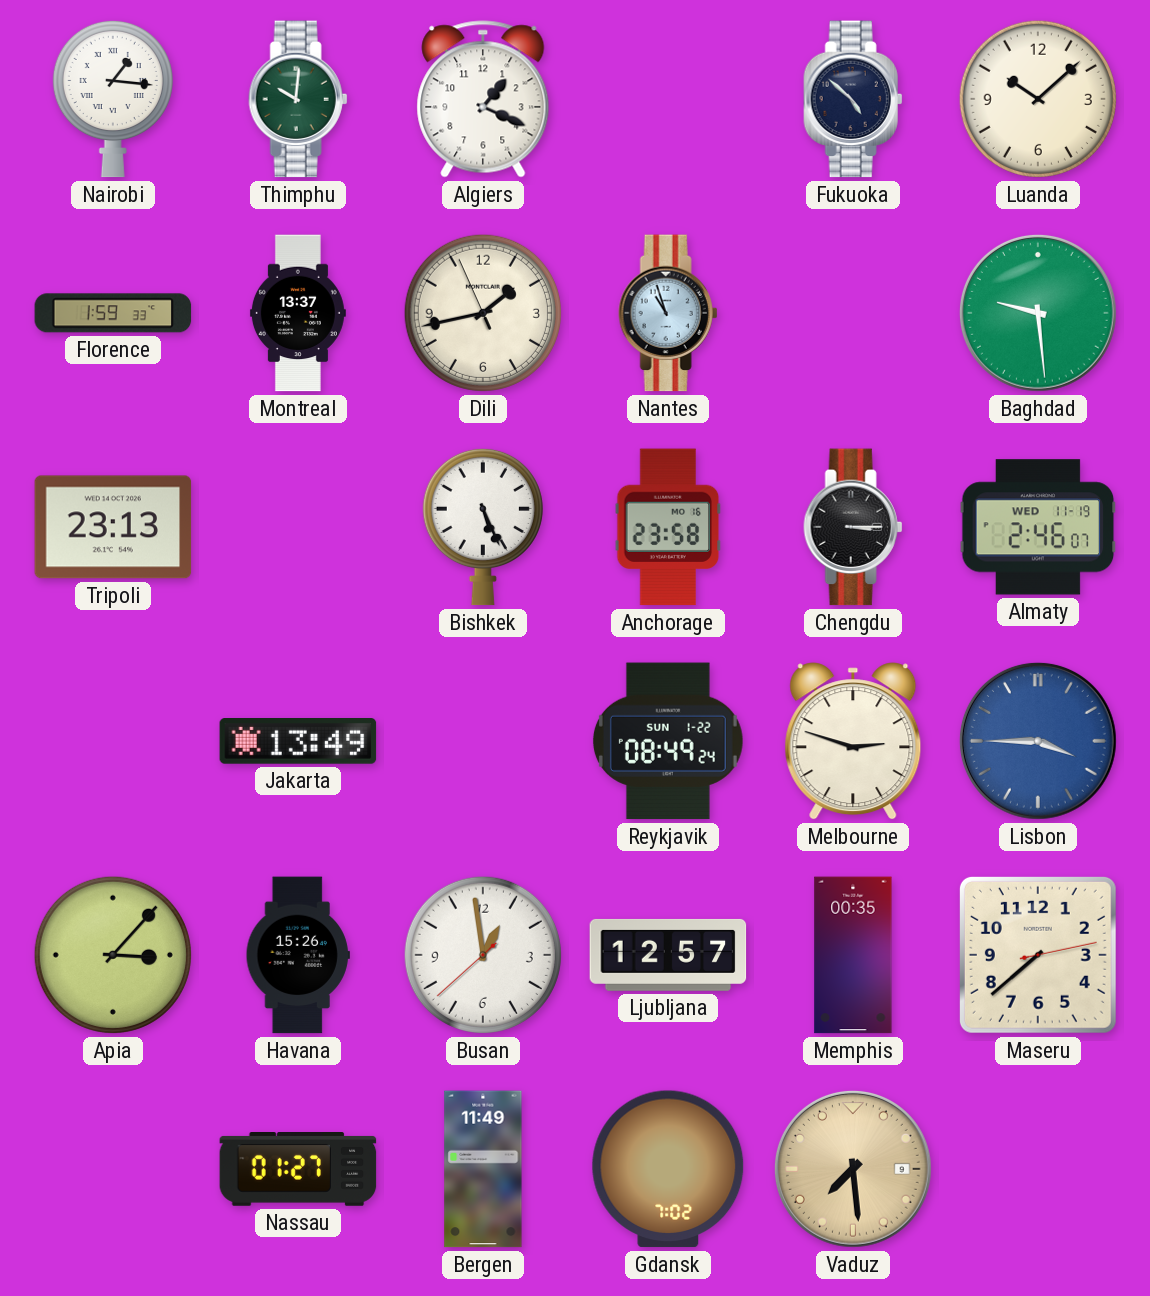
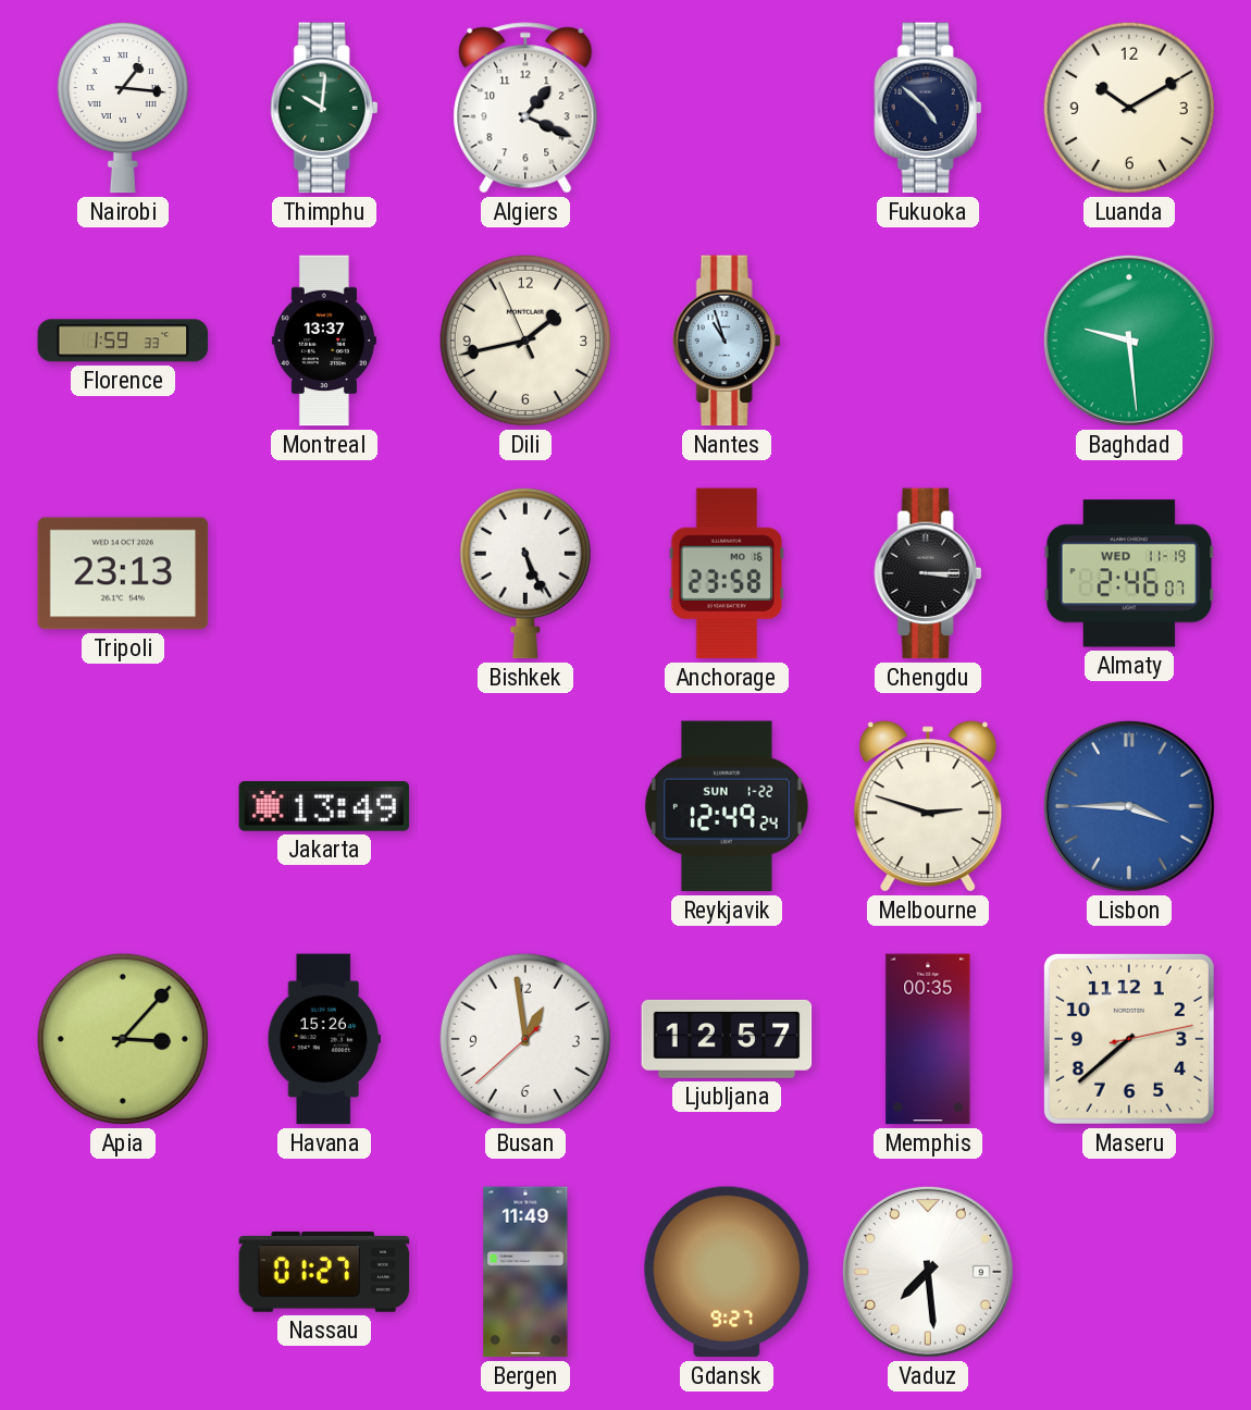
Luanda: 10:08 -> 10:10 (1129, 108)
Reykjavik: 08:49 -> 12:49 (727, 806)
Gdansk: 7:02 -> 9:27 (727, 1272)
Vaduz dial: champagne -> white (928, 1272)
